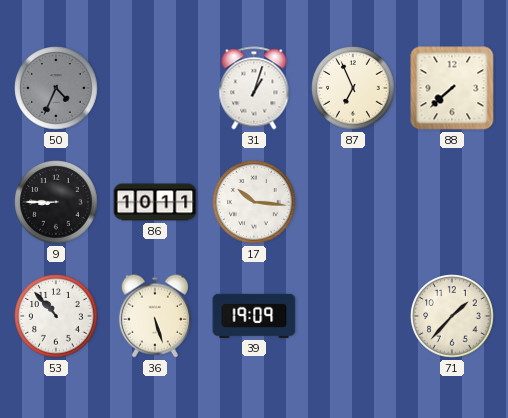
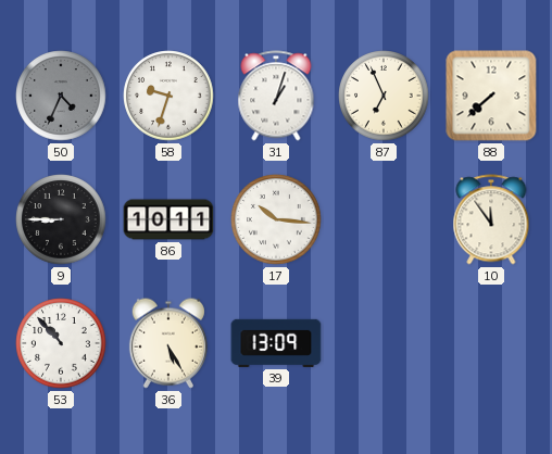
58: none -> 9:33 (168, 96)
10: none -> 11:54 (491, 219)
36: 5:27 -> 5:25 (168, 343)
39: 19:09 -> 13:09 (276, 343)
71: 1:37 -> none (452, 316)
